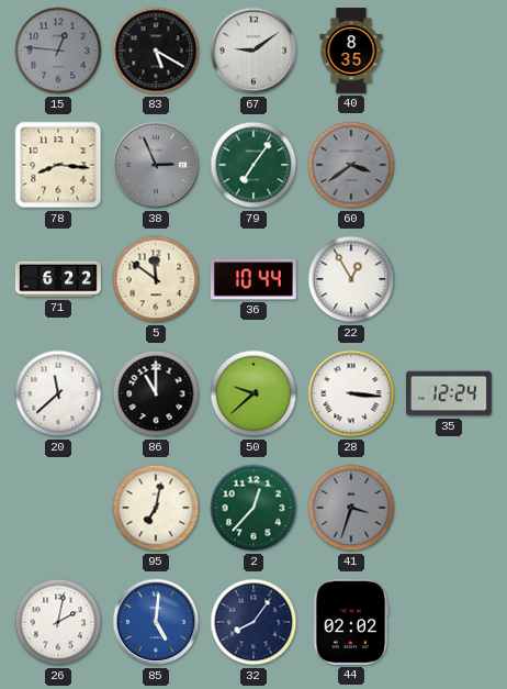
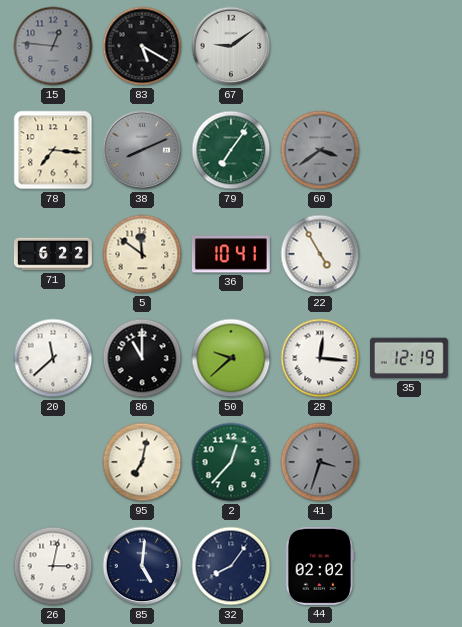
40: 8:35 -> none (351, 51)
78: 8:16 -> 7:16 (53, 150)
38: 2:56 -> 8:11 (142, 150)
36: 10:44 -> 10:41 (231, 254)
22: 12:55 -> 4:55 (320, 254)
28: 3:16 -> 12:16 (320, 358)
35: 12:24 -> 12:19 (409, 358)
26: 2:02 -> 3:02 (53, 566)
85 dial: blue -> navy (142, 566)
